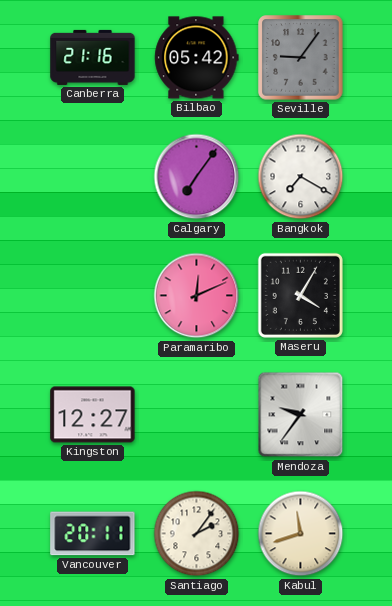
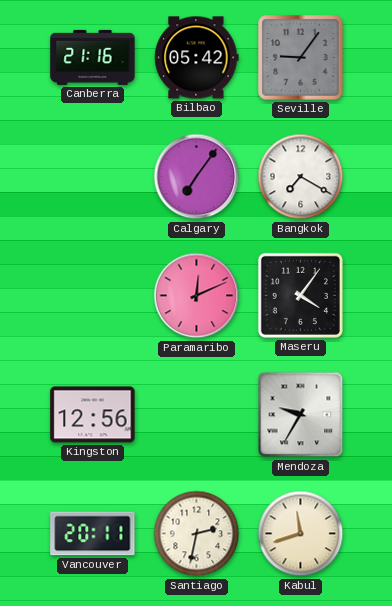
Maseru: 4:05 -> 4:06 (300, 295)
Kingston: 12:27 -> 12:56 (93, 415)
Mendoza: 9:36 -> 9:35 (301, 415)
Santiago: 2:06 -> 2:32 (197, 534)
